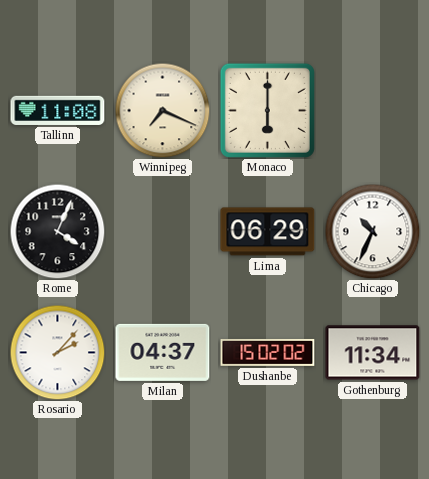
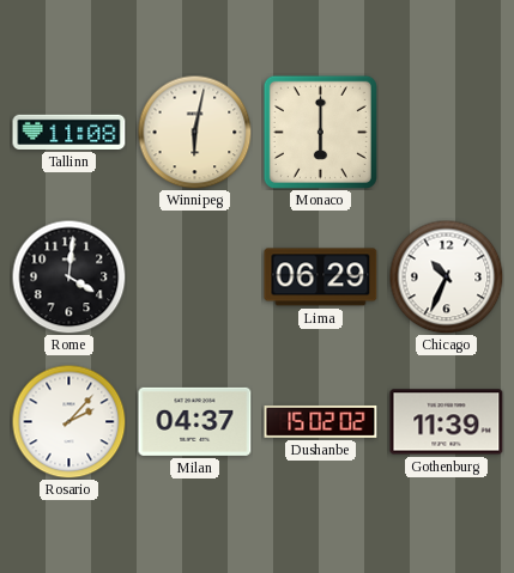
Winnipeg: 7:19 -> 6:02 (194, 132)
Rome: 4:04 -> 4:01 (68, 276)
Gothenburg: 11:34 -> 11:39 (447, 422)
